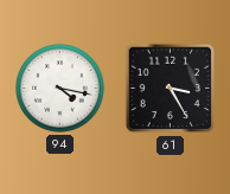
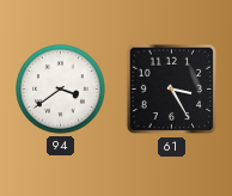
94: 4:17 -> 3:39 (61, 90)
